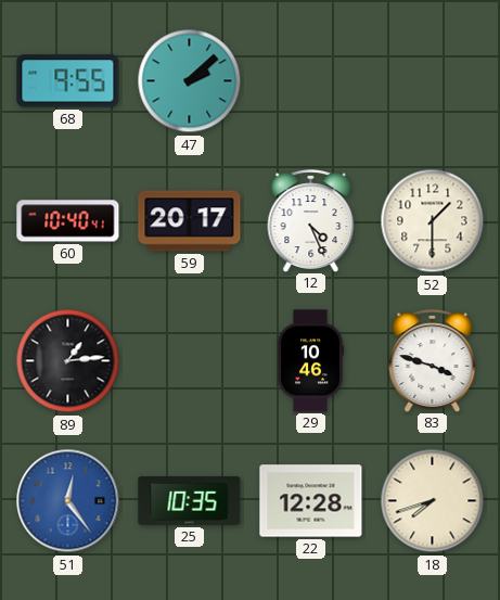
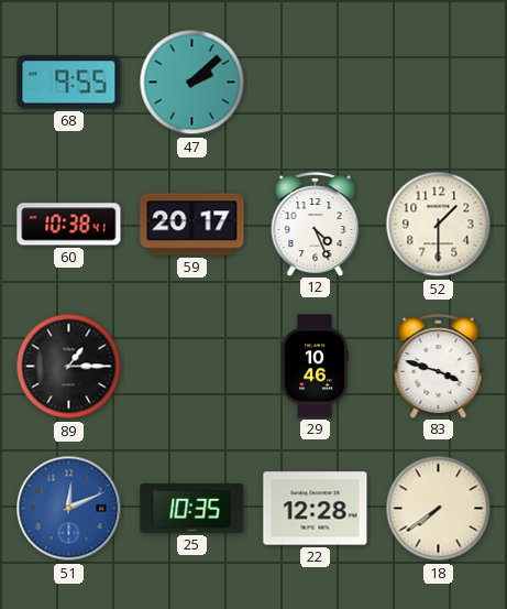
60: 10:40 -> 10:38 (69, 225)
89: 1:14 -> 1:15 (69, 367)
51: 12:24 -> 12:11 (69, 509)
18: 7:42 -> 7:39 (439, 509)
